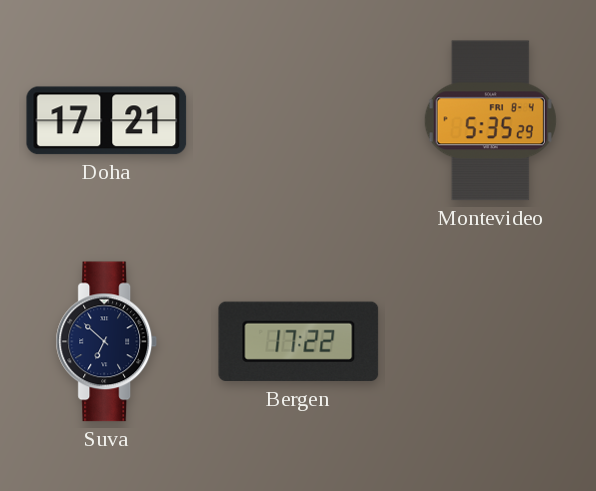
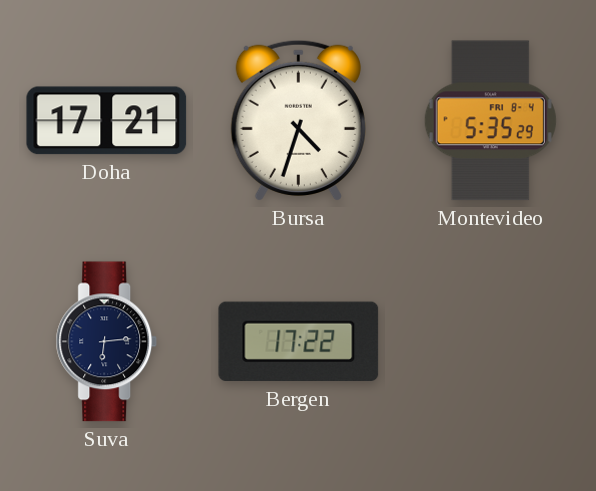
Bursa: none -> 4:33 (298, 120)
Suva: 6:52 -> 6:14 (107, 342)
